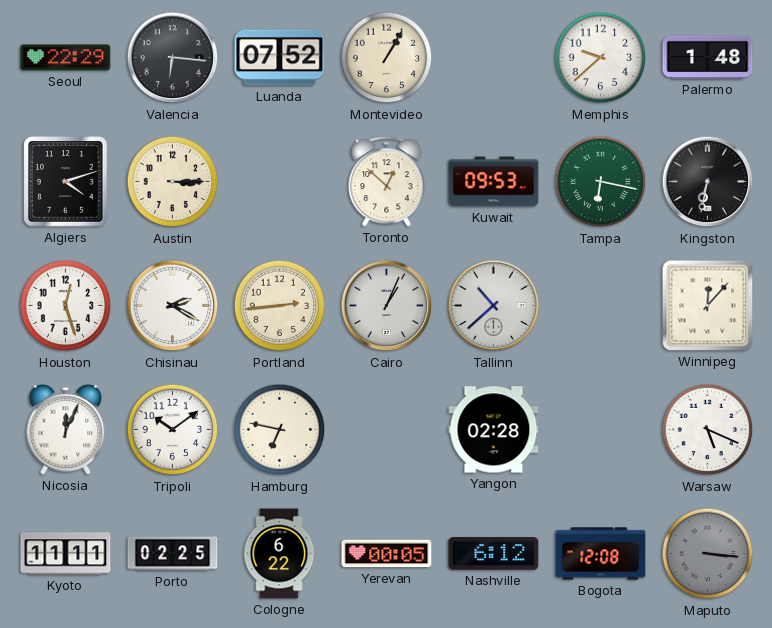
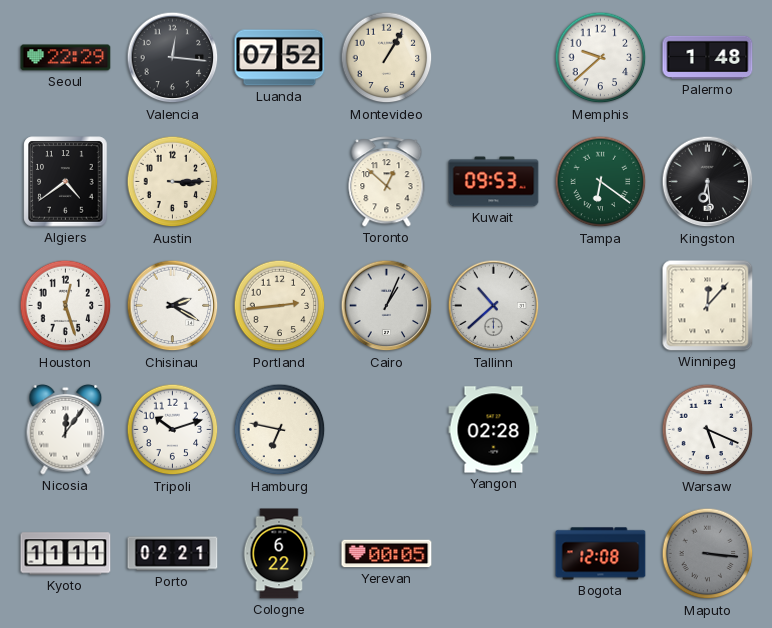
Valencia: 6:16 -> 12:16 (173, 58)
Algiers: 4:12 -> 4:39 (66, 182)
Tampa: 6:17 -> 6:21 (601, 182)
Kingston: 6:32 -> 6:29 (708, 182)
Nicosia: 12:04 -> 12:06 (66, 429)
Tripoli: 10:09 -> 10:12 (173, 430)
Porto: 02:25 -> 02:21 (173, 554)
Nashville: 6:12 -> none (494, 554)
